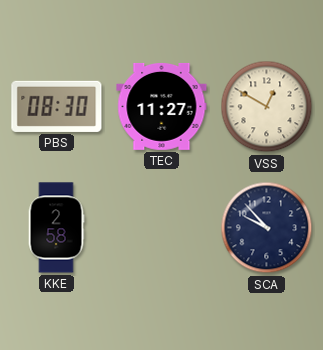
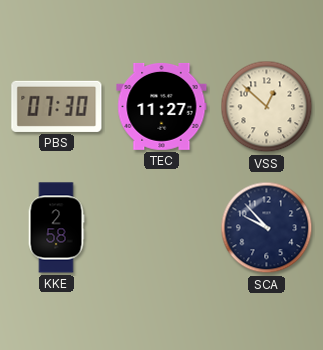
PBS: 08:30 -> 07:30 (57, 106)
VSS: 12:50 -> 12:52 (267, 107)
